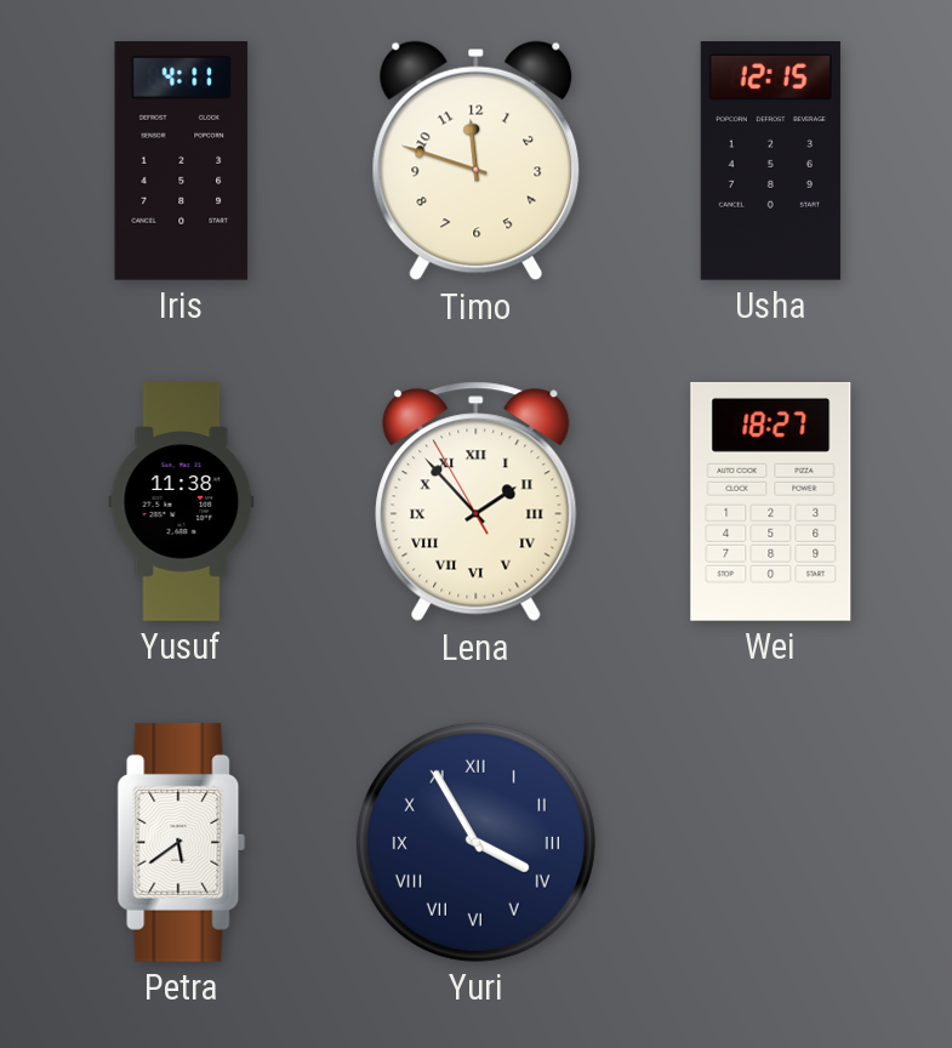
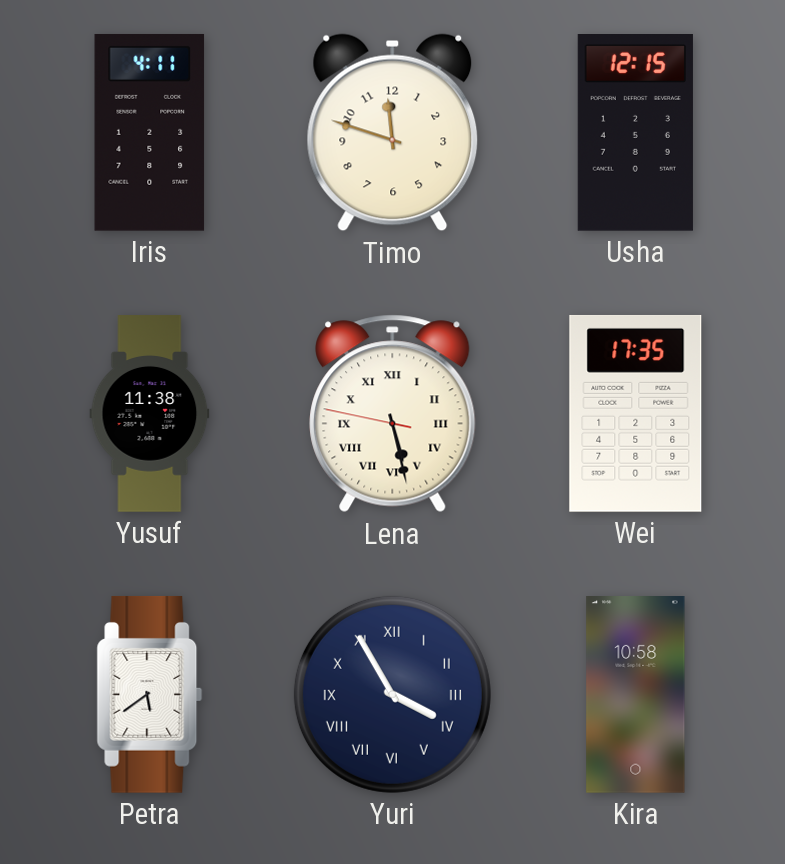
Lena: 1:52 -> 5:27 (393, 414)
Wei: 18:27 -> 17:35 (636, 413)
Kira: none -> 10:58 (636, 695)
